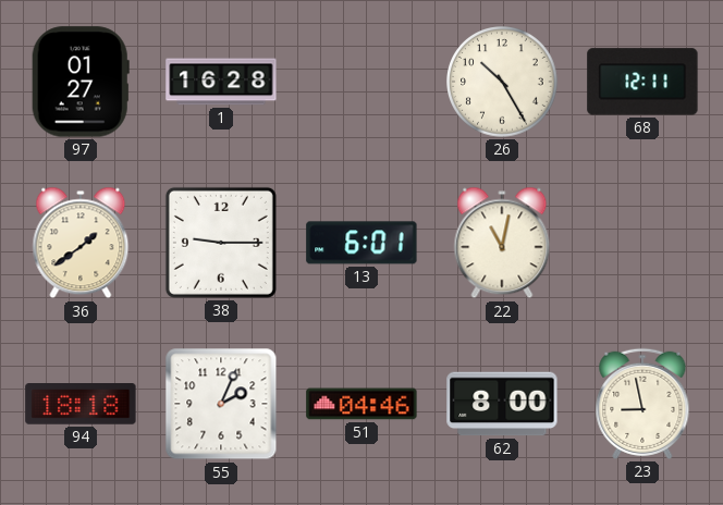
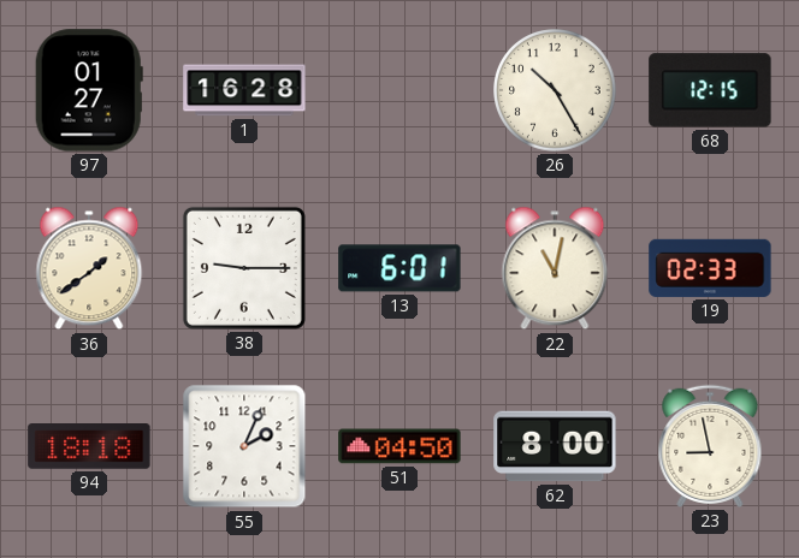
68: 12:11 -> 12:15 (710, 90)
19: none -> 02:33 (710, 268)
51: 04:46 -> 04:50 (399, 446)
